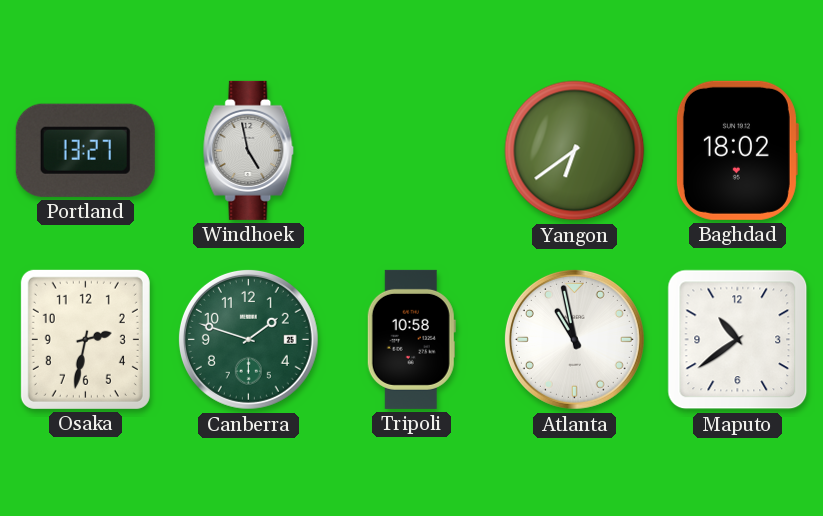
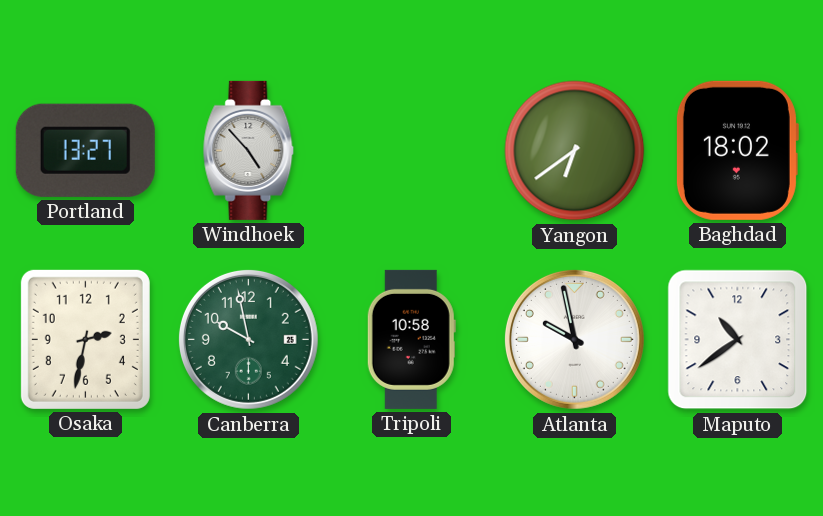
Windhoek: 4:58 -> 4:53 (249, 150)
Canberra: 1:48 -> 9:58 (248, 339)
Atlanta: 10:58 -> 9:58 (574, 339)
